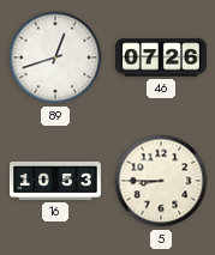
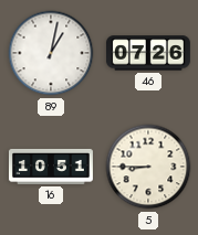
89: 12:42 -> 1:02 (51, 53)
16: 10:53 -> 10:51 (51, 167)
